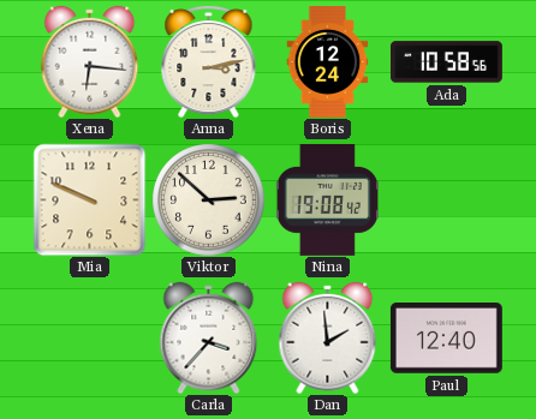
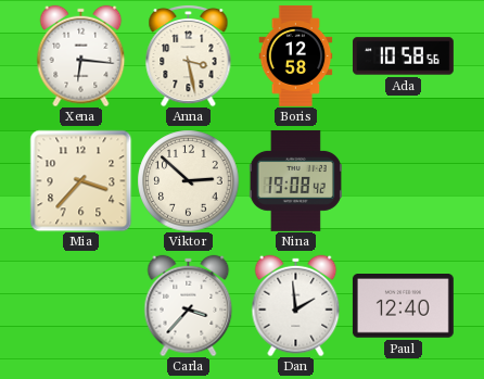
Anna: 3:13 -> 3:28 (189, 55)
Boris: 12:24 -> 12:58 (296, 55)
Mia: 9:49 -> 3:37 (80, 180)
